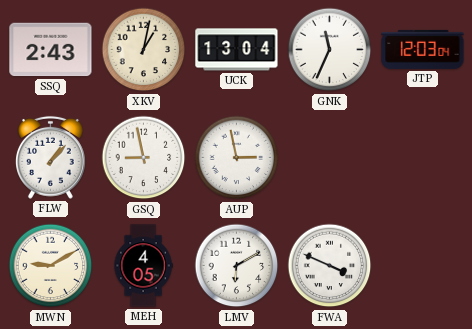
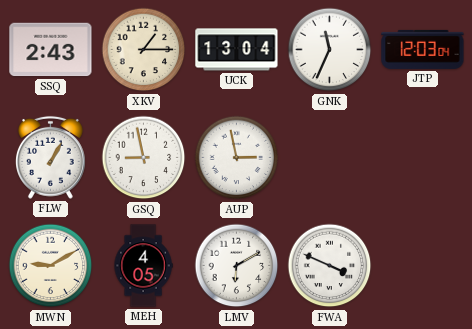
XKV: 1:02 -> 1:15 (144, 50)
FLW: 1:07 -> 1:05 (50, 157)
